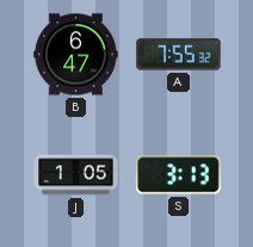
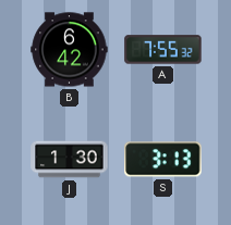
B: 6:47 -> 6:42 (70, 50)
J: 1:05 -> 1:30 (70, 160)
